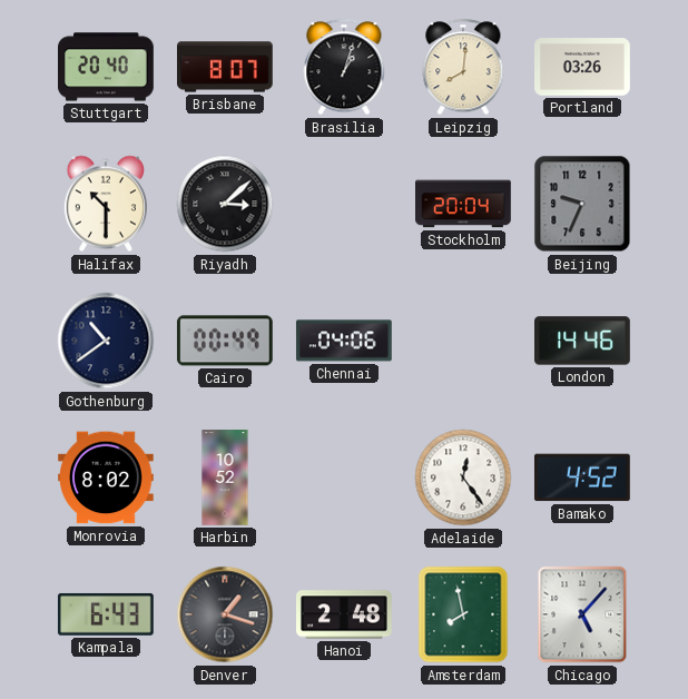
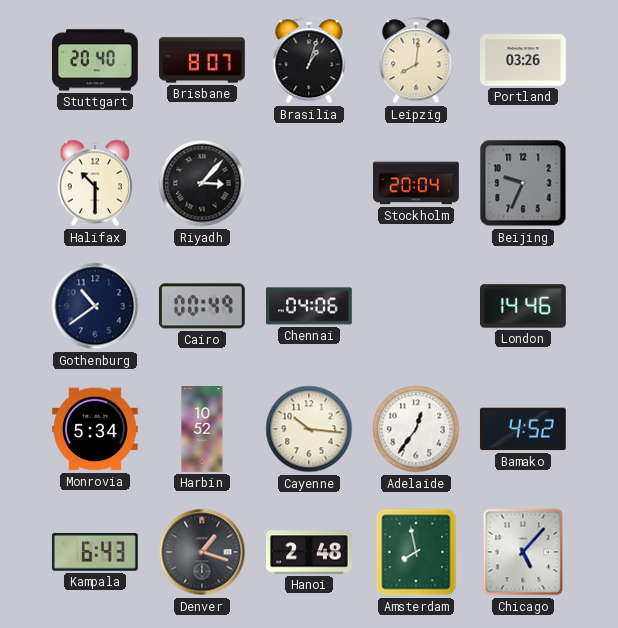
Riyadh: 3:08 -> 3:07 (202, 183)
Monrovia: 8:02 -> 5:34 (96, 429)
Cayenne: none -> 10:16 (309, 429)
Adelaide: 12:24 -> 12:36 (416, 429)
